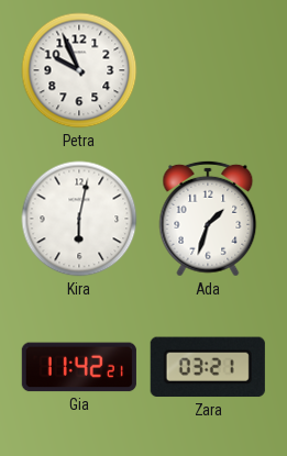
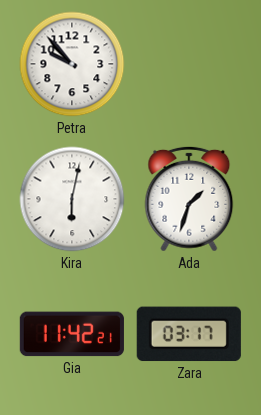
Petra: 9:56 -> 9:53 (72, 64)
Zara: 03:21 -> 03:17 (189, 334)
